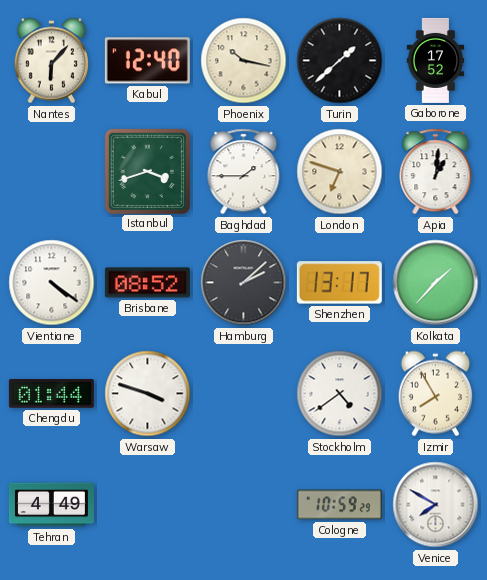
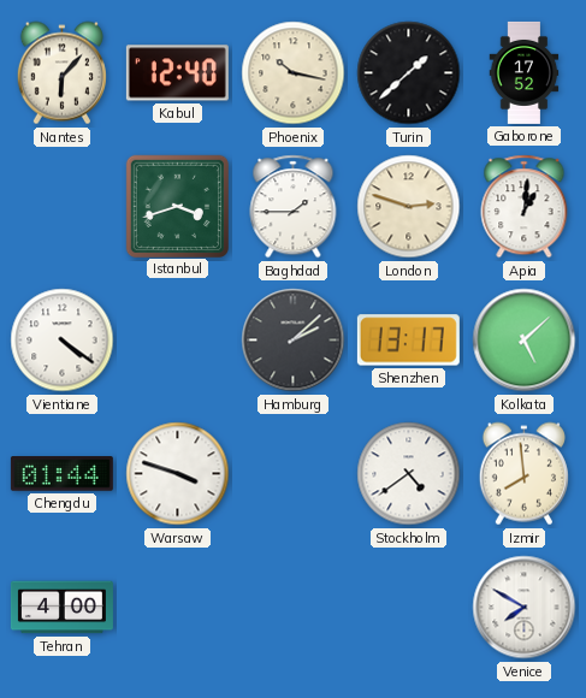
London: 6:48 -> 2:48 (409, 207)
Brisbane: 08:52 -> none (147, 283)
Kolkata: 1:37 -> 5:08 (525, 341)
Izmir: 7:55 -> 7:59 (523, 474)
Tehran: 4:49 -> 4:00 (61, 608)
Cologne: 10:59 -> none (339, 505)
